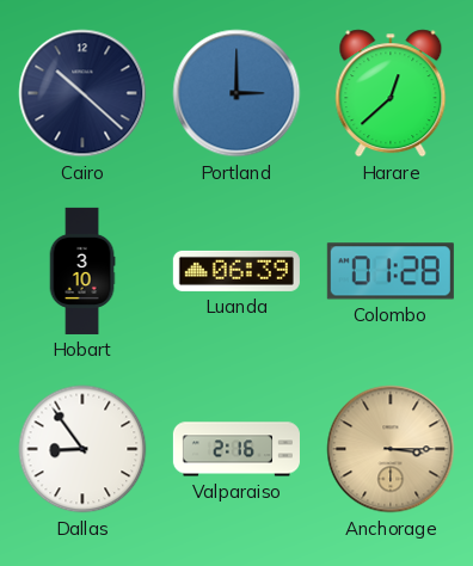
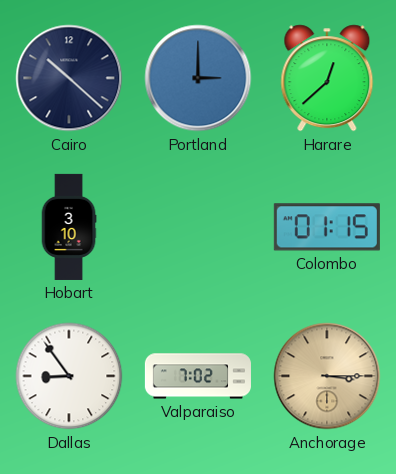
Luanda: 06:39 -> none (236, 271)
Colombo: 01:28 -> 01:15 (327, 227)
Valparaiso: 2:16 -> 7:02 (198, 376)
